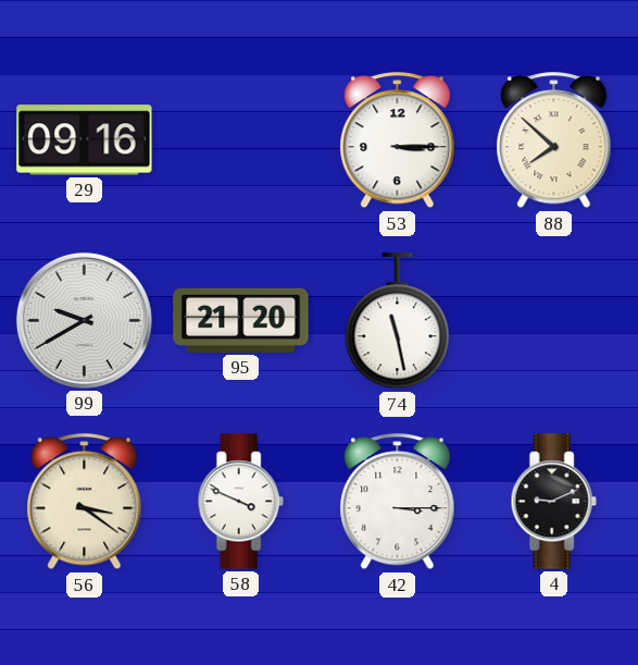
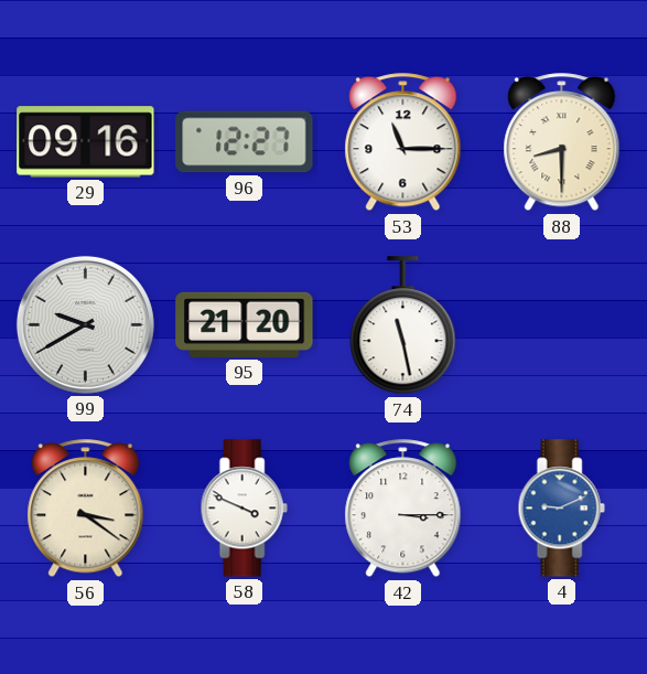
96: none -> 12:27 (245, 142)
53: 3:15 -> 11:15 (403, 142)
88: 7:52 -> 8:30 (562, 142)
4 dial: black -> blue (561, 509)
